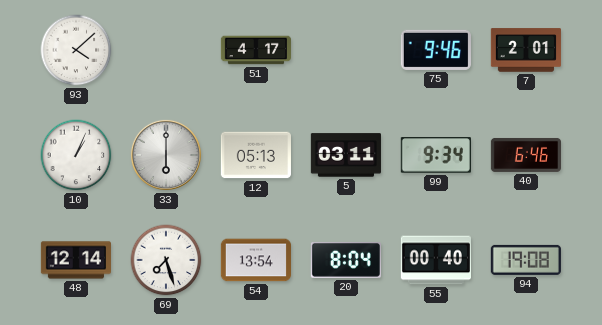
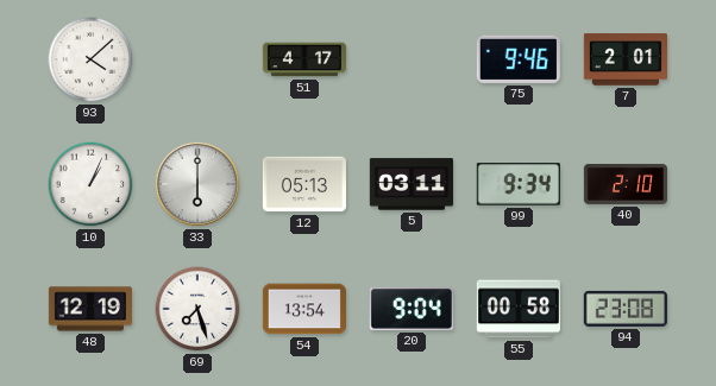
40: 6:46 -> 2:10 (624, 184)
48: 12:14 -> 12:19 (89, 309)
20: 8:04 -> 9:04 (412, 309)
55: 00:40 -> 00:58 (519, 309)
94: 19:08 -> 23:08 (626, 309)
